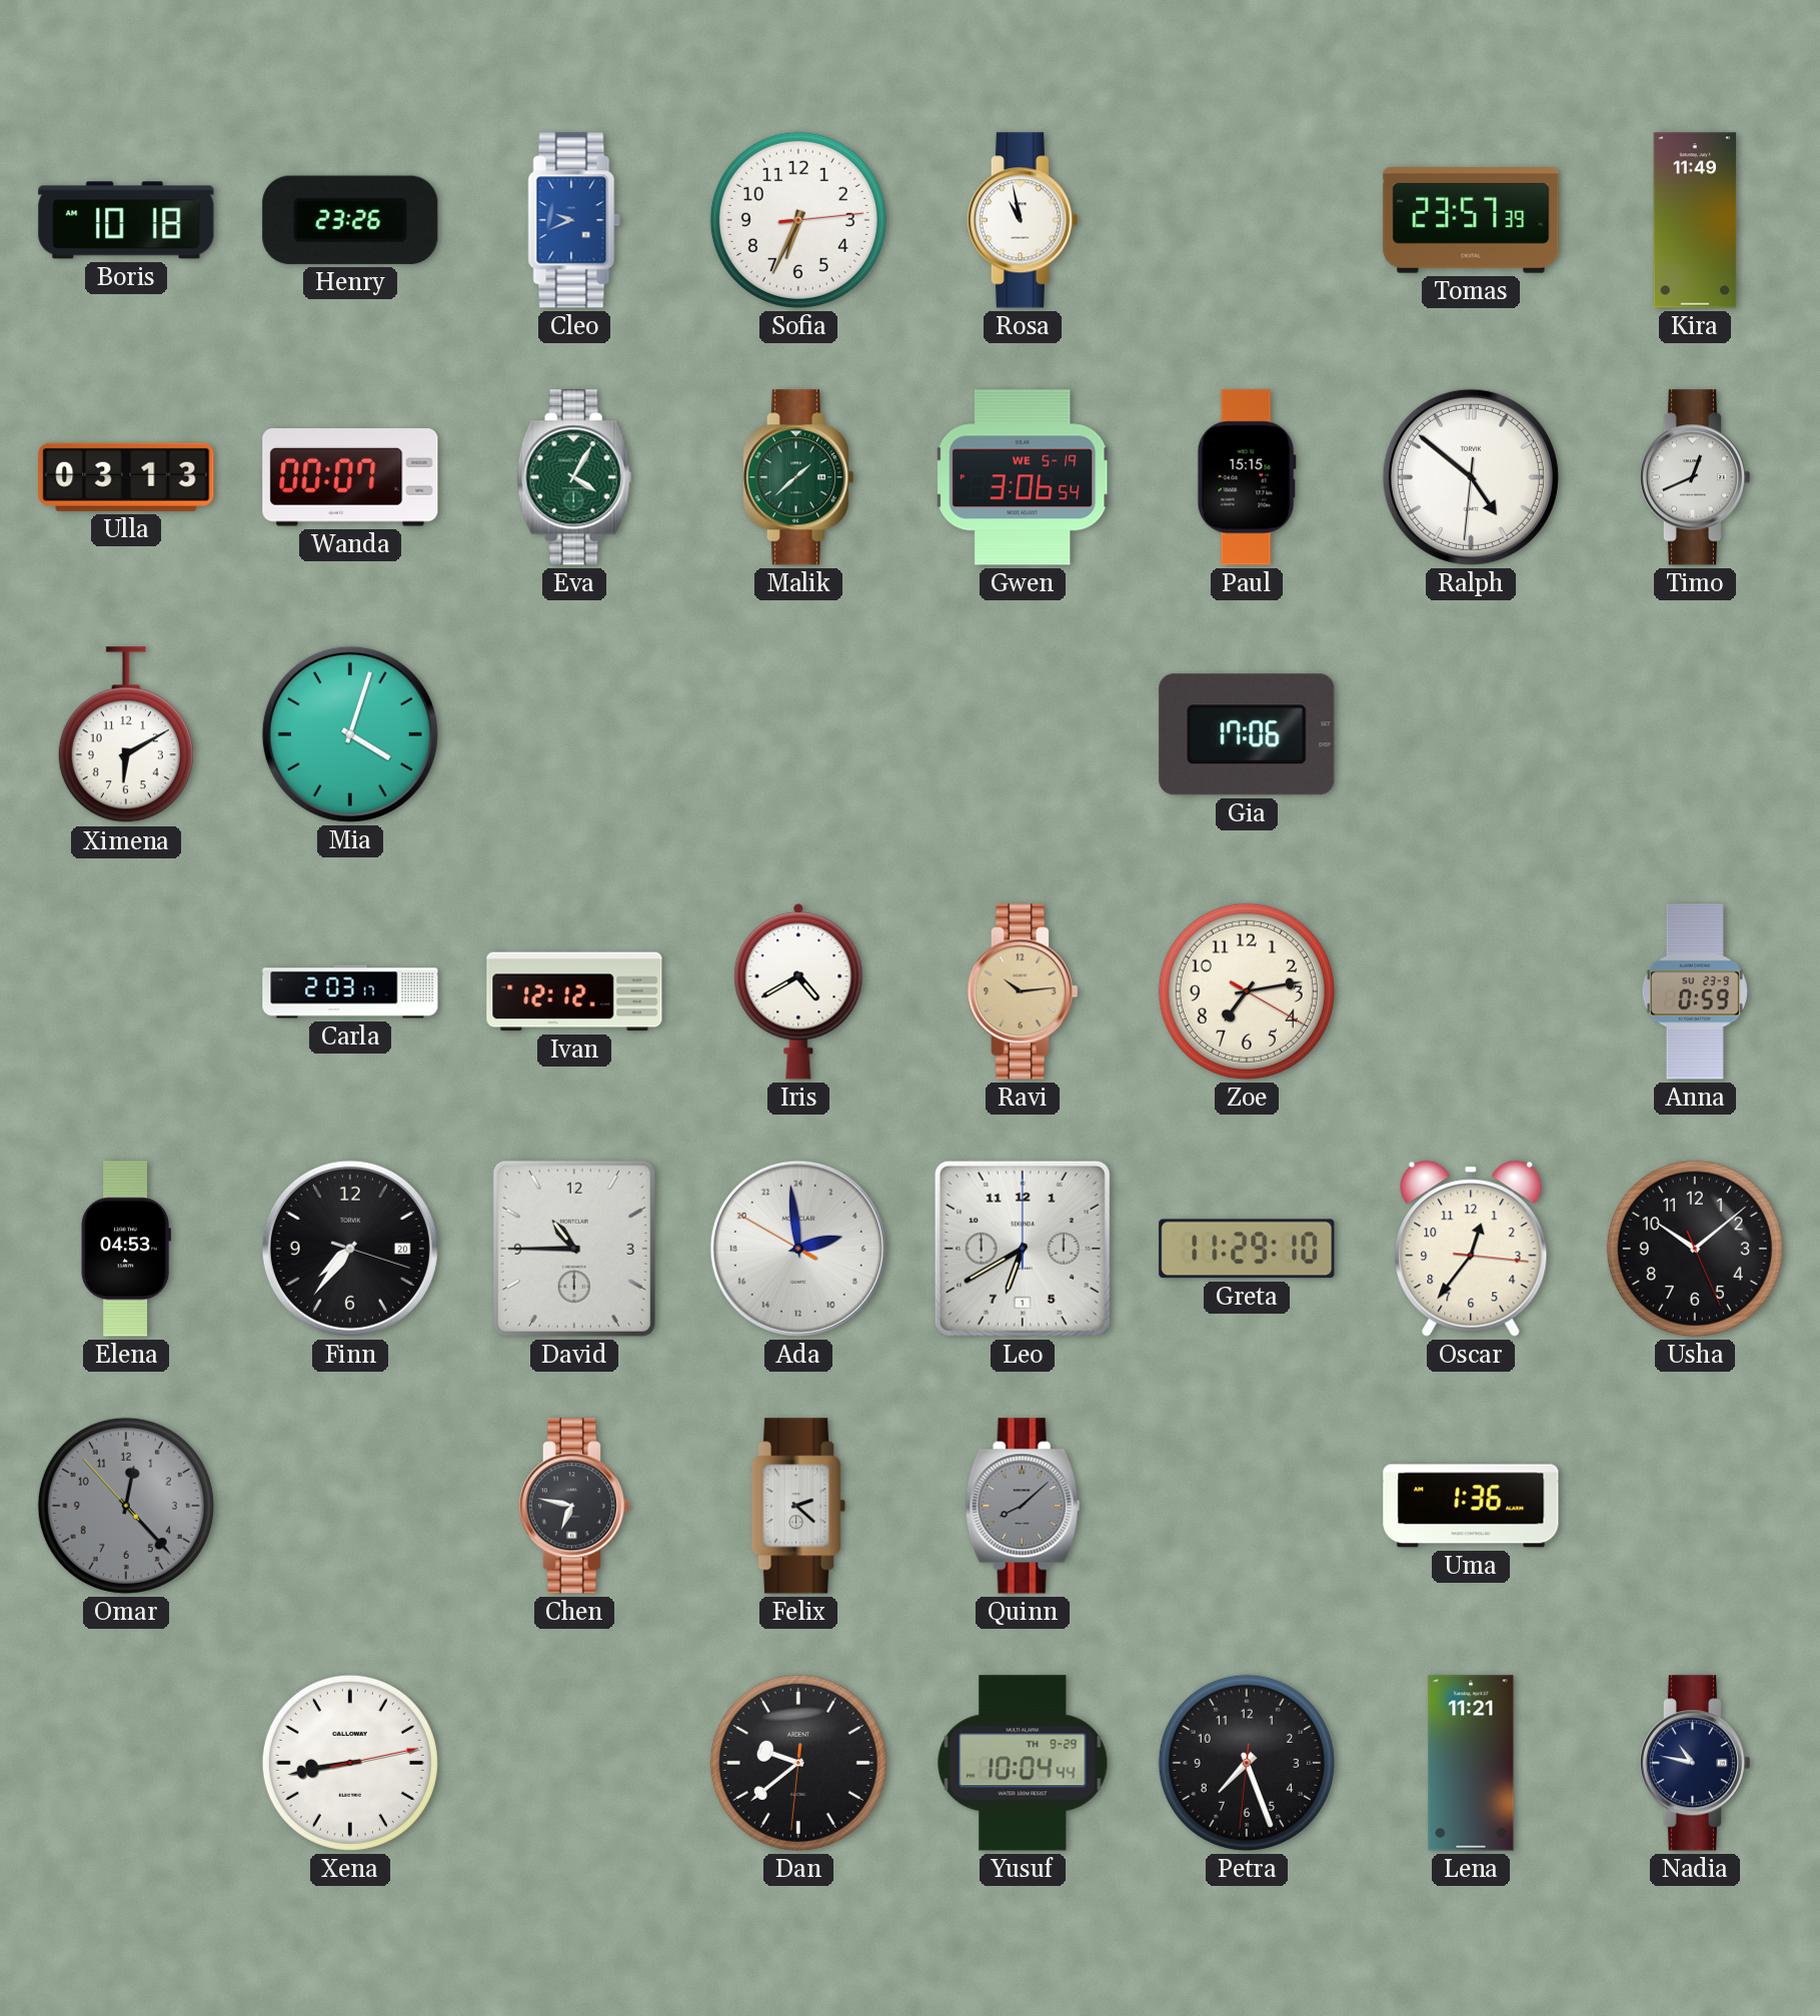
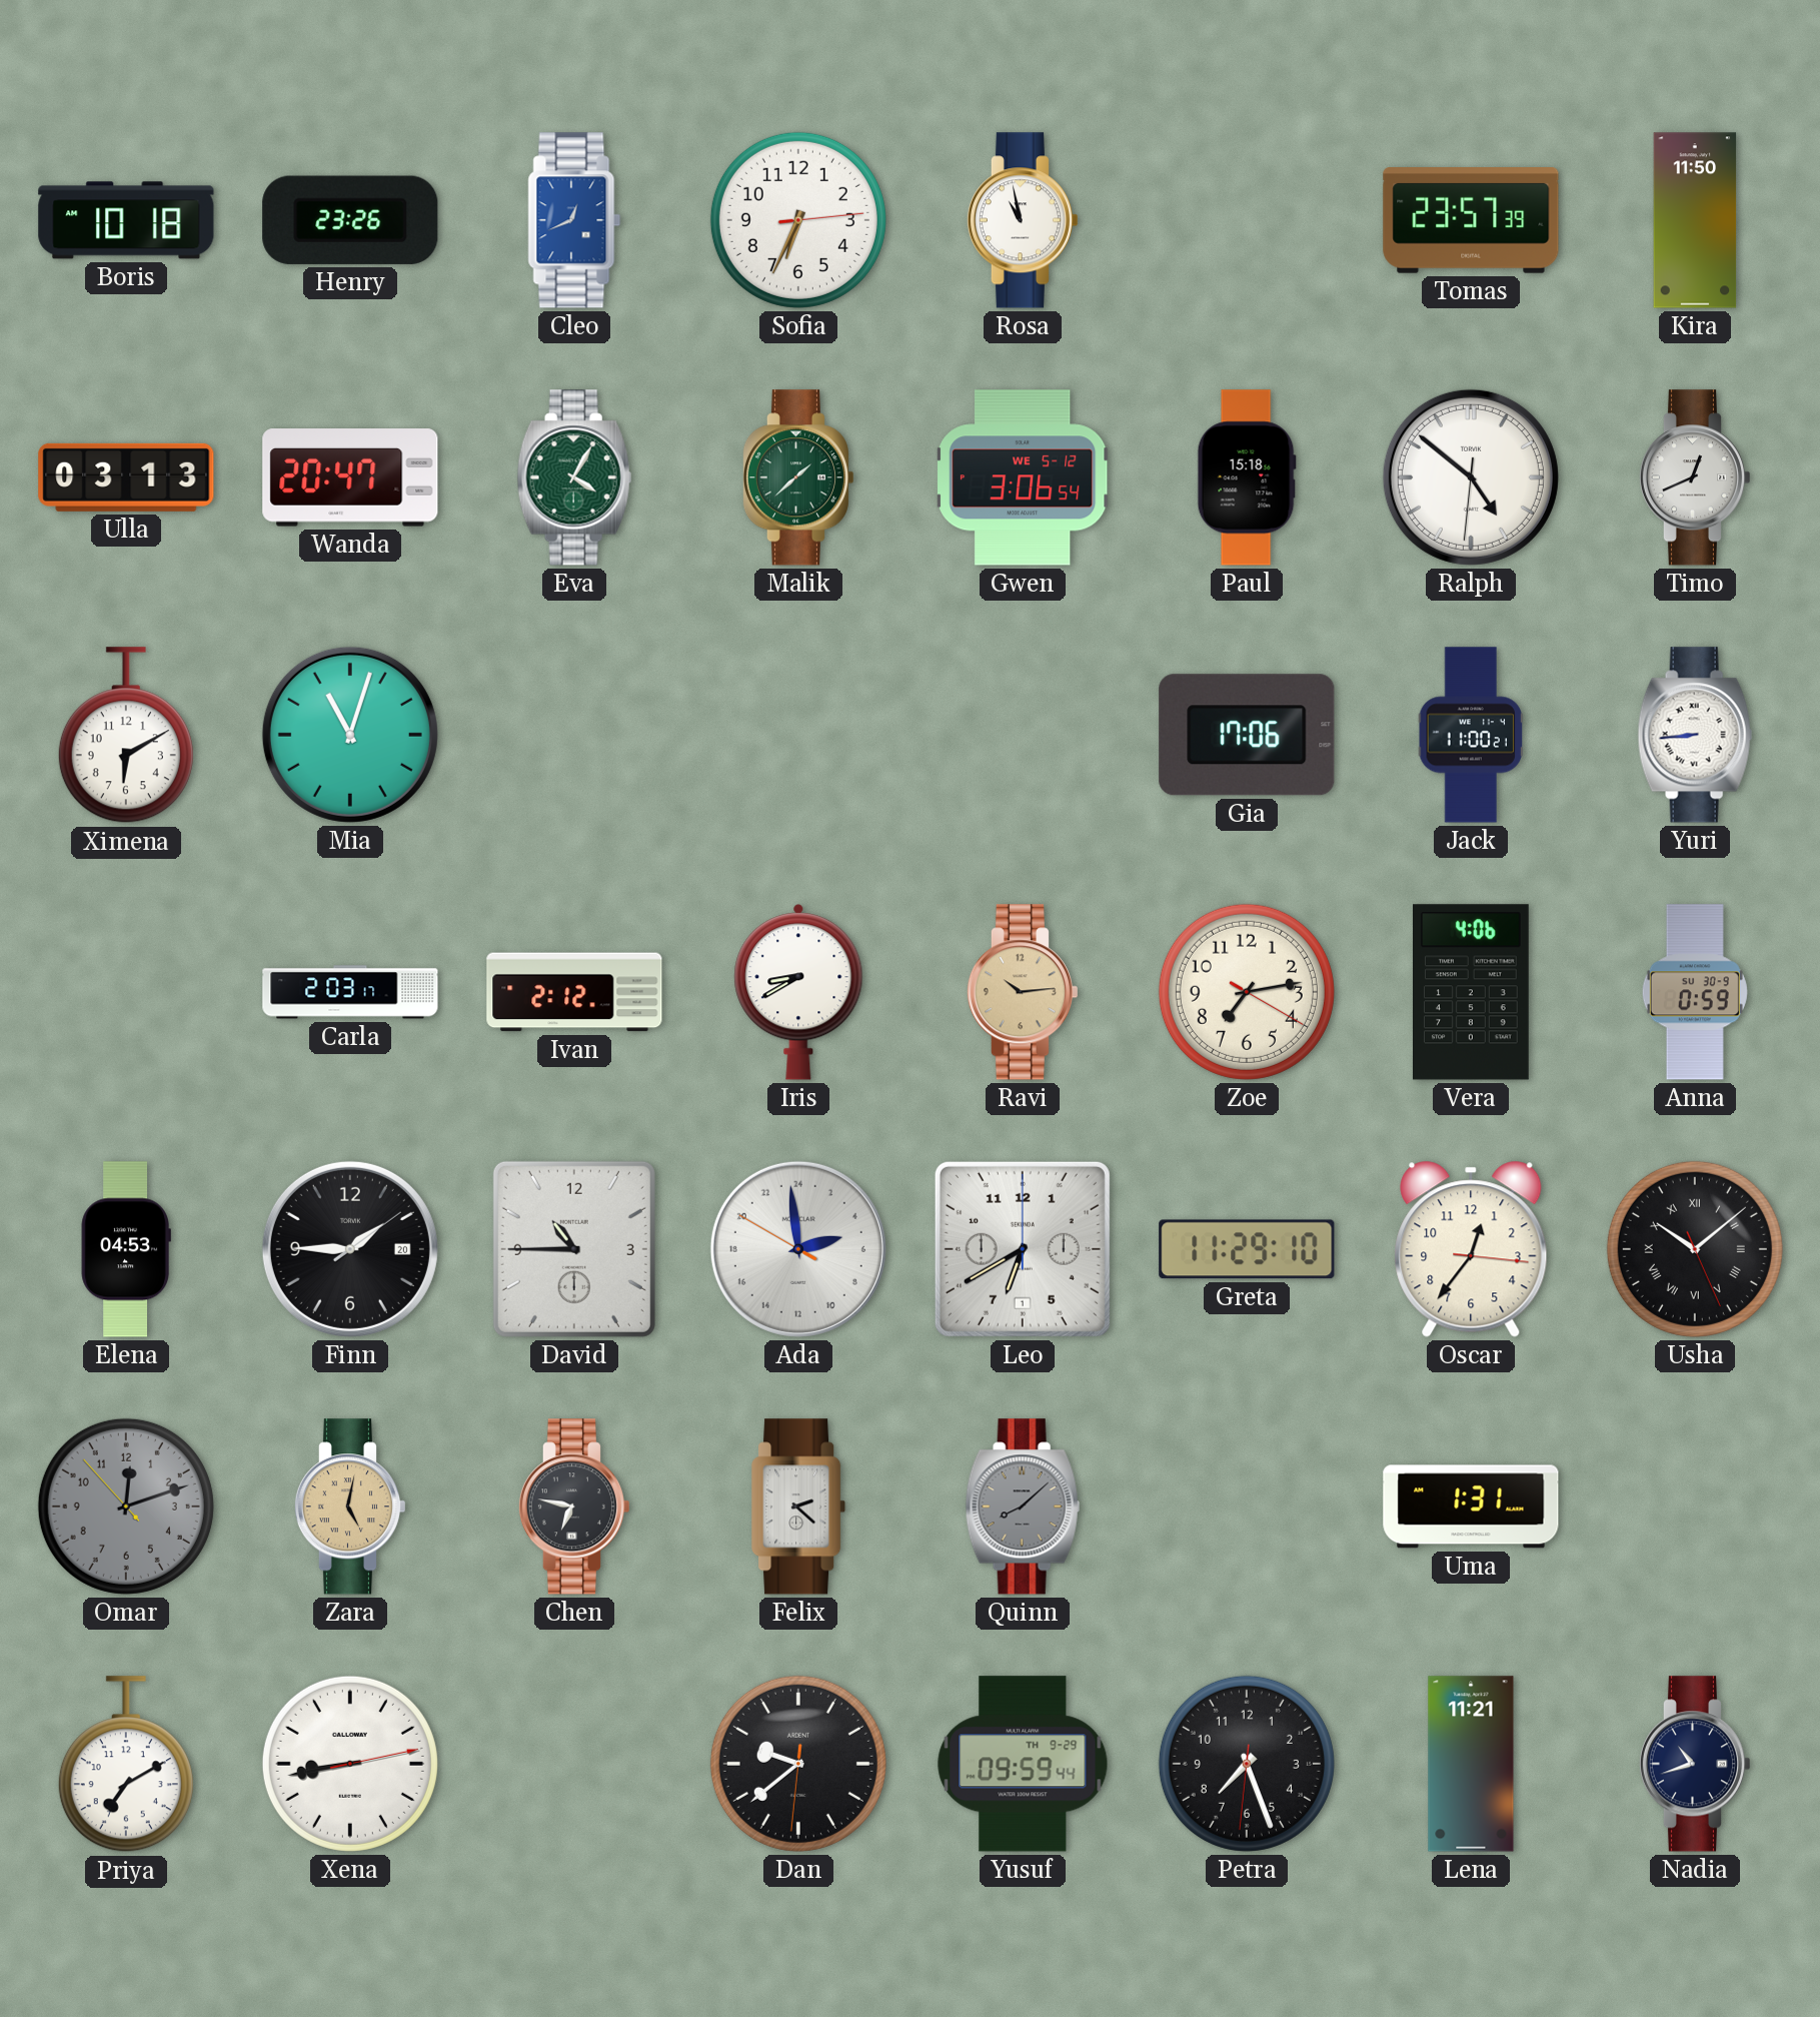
Cleo: 9:41 -> 12:41 (574, 220)
Kira: 11:49 -> 11:50 (1695, 220)
Wanda: 00:07 -> 20:47 (350, 477)
Gwen date: WE 5-19 -> WE 5-12 (1023, 477)
Paul: 15:15 -> 15:18 (1247, 477)
Mia: 4:03 -> 11:03 (350, 735)
Jack: none -> 11:00 (1471, 735)
Yuri: none -> 8:44 (1695, 735)
Ivan: 12:12 -> 2:12 (574, 992)
Iris: 4:40 -> 8:40 (798, 992)
Vera: none -> 4:06 (1472, 992)
Anna date: SU 23-9 -> SU 30-9 (1695, 992)
Finn: 7:36 -> 1:45 (350, 1249)
Usha numerals: Arabic -> Roman (1695, 1249)
Omar: 12:22 -> 12:11 (126, 1506)
Zara: none -> 5:02 (349, 1506)
Uma: 1:36 -> 1:31 (1471, 1506)
Priya: none -> 7:10 (126, 1765)
Yusuf: 10:04 -> 09:59 (1023, 1764)
Nadia: 10:47 -> 10:42 (1694, 1764)
